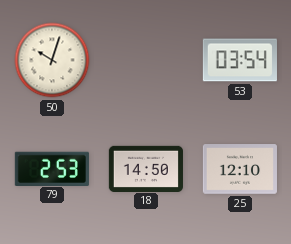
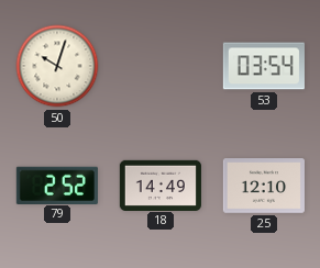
79: 2:53 -> 2:52 (57, 185)
18: 14:50 -> 14:49 (161, 185)
